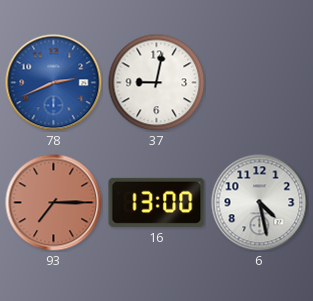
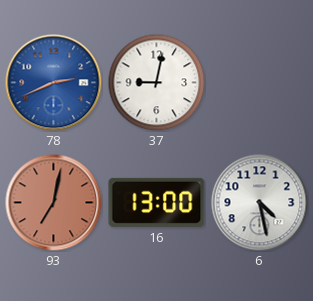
93: 7:15 -> 7:02 (54, 203)
